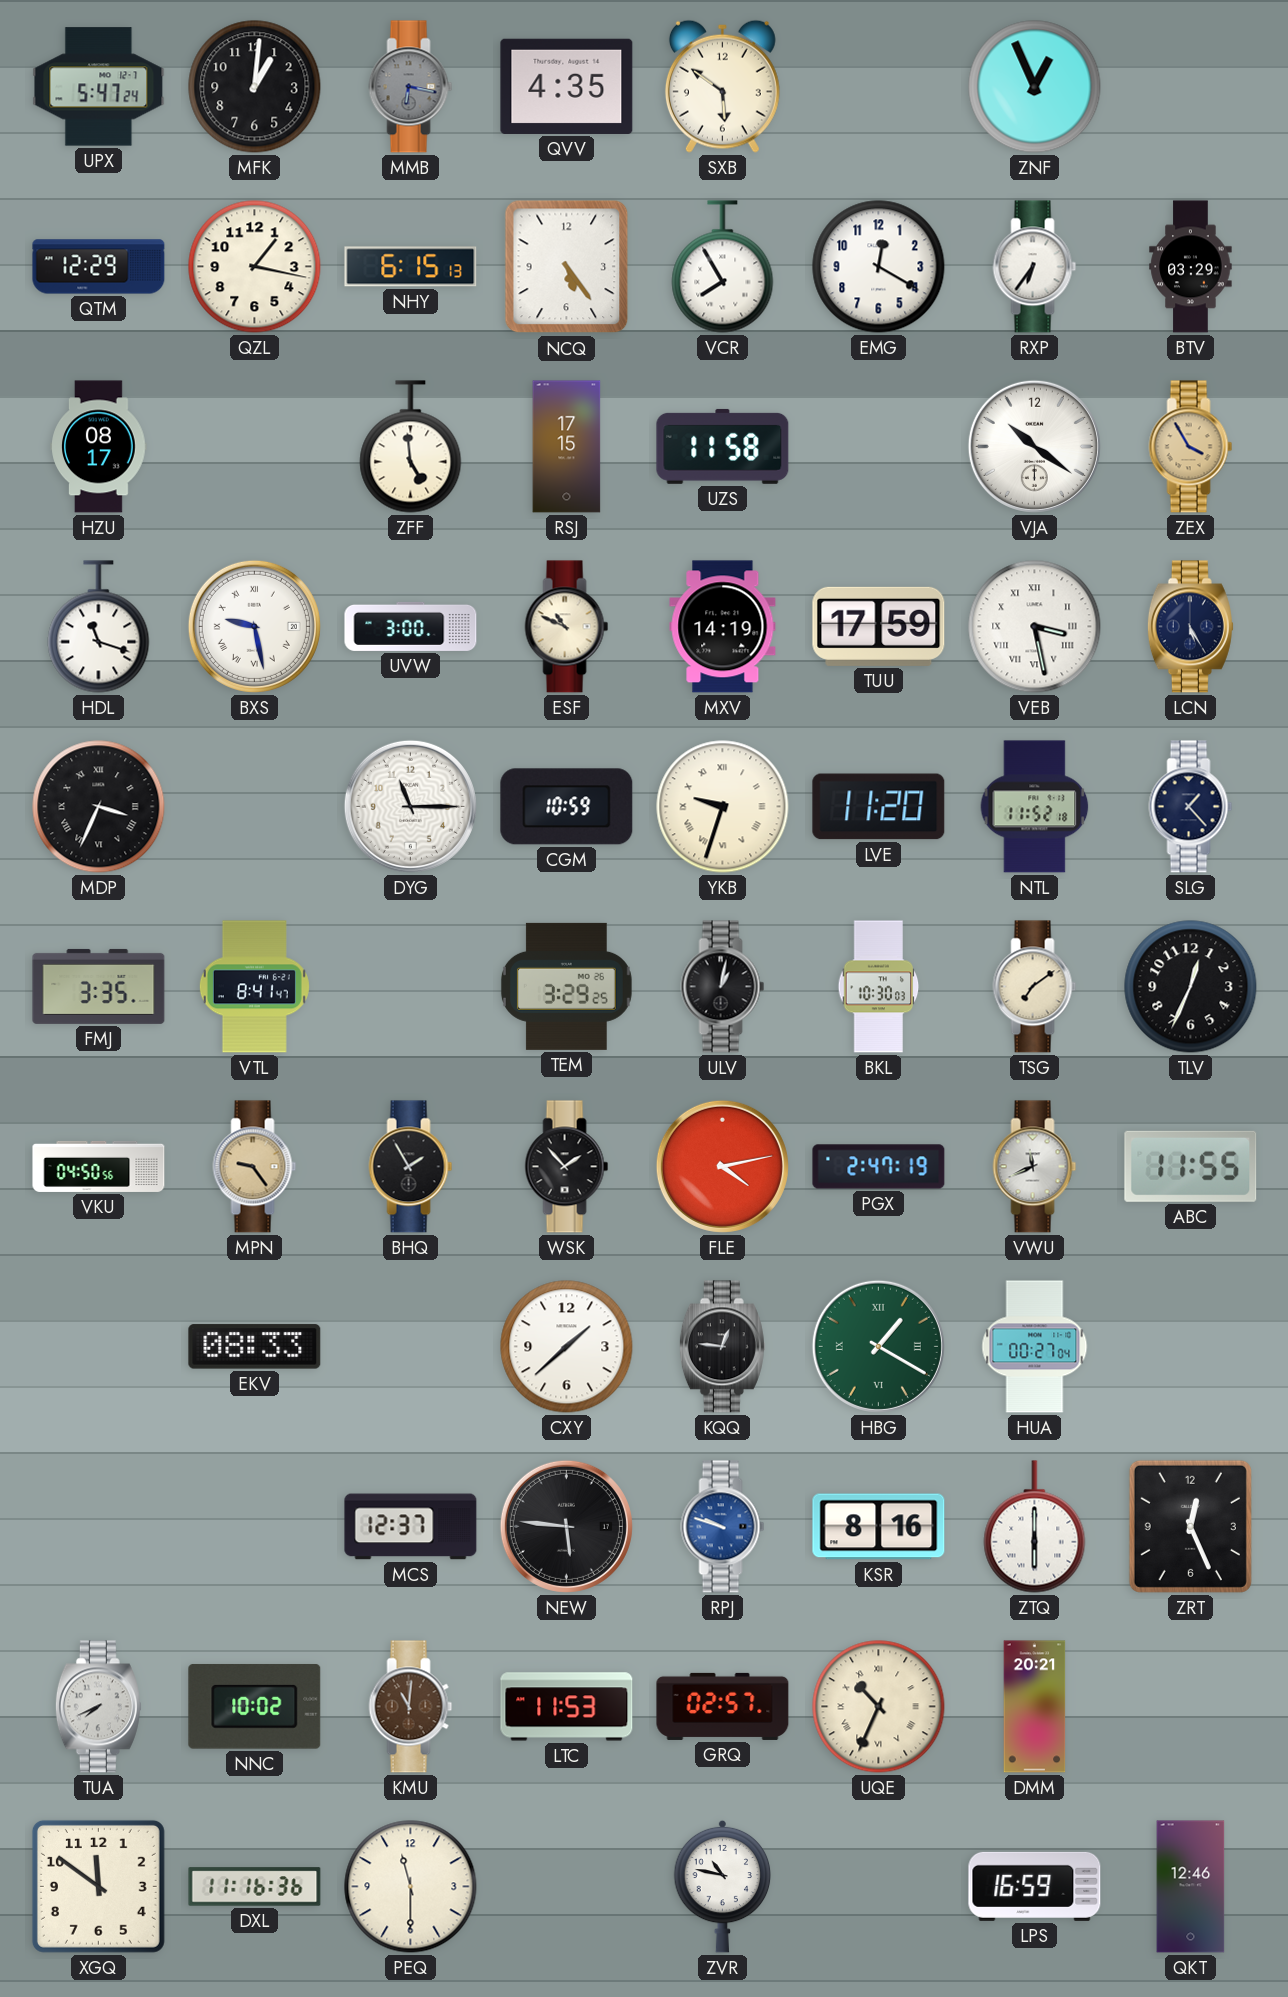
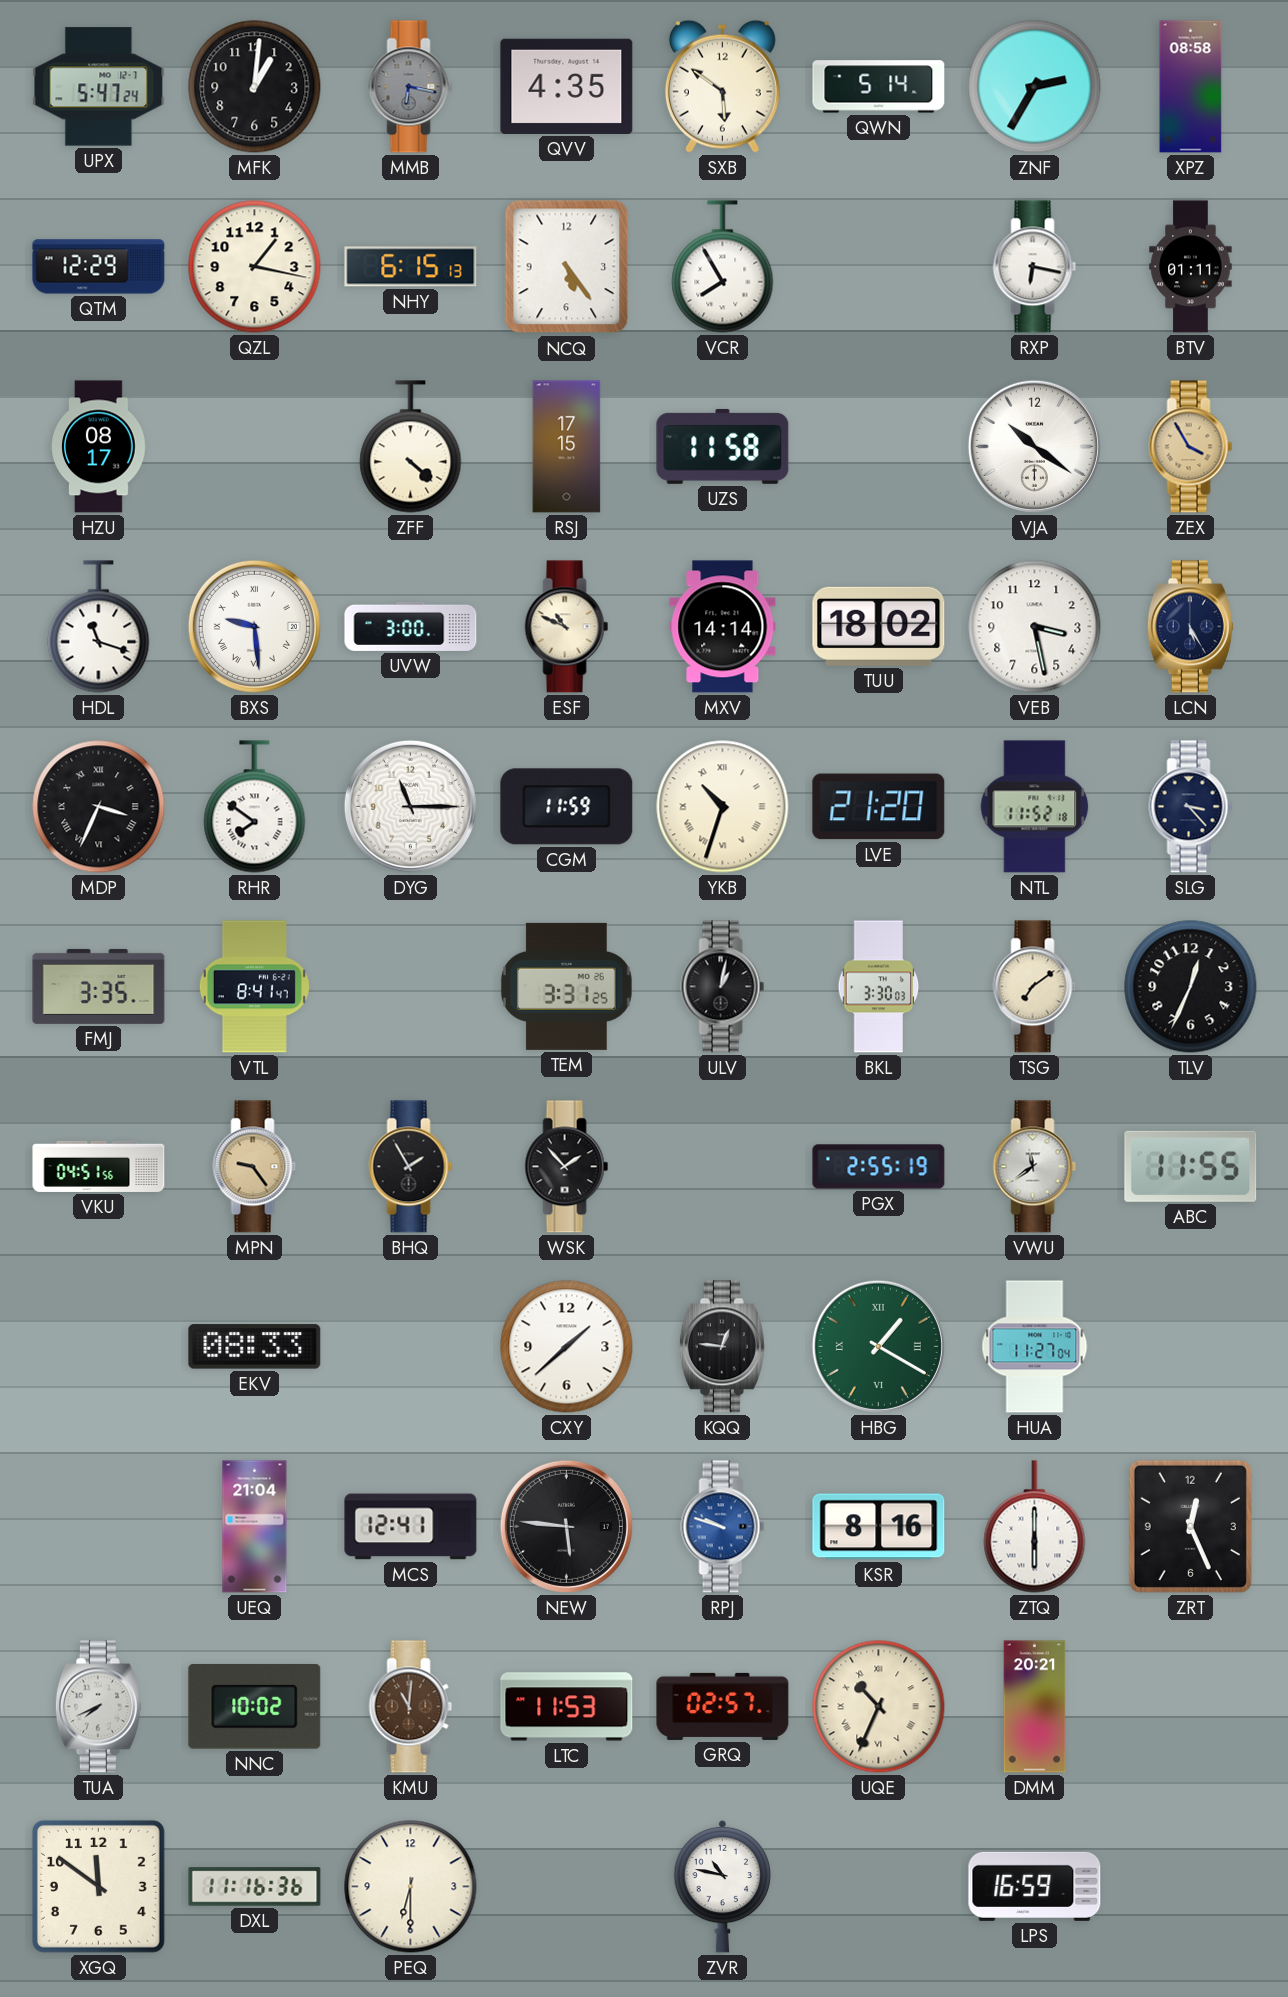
QWN: none -> 5:14 (879, 87)
ZNF: 12:56 -> 2:35 (1035, 87)
XPZ: none -> 08:58 (1191, 87)
EMG: 12:20 -> none (879, 267)
RXP: 6:36 -> 6:17 (1035, 267)
BTV: 03:29 -> 01:11 (1191, 267)
ZFF: 4:59 -> 4:22 (411, 447)
BXS: 9:28 -> 9:29 (254, 626)
MXV: 14:19 -> 14:14 (723, 627)
TUU: 17:59 -> 18:02 (879, 626)
VEB numerals: Roman -> Arabic (1035, 627)
RHR: none -> 7:51 (255, 807)
CGM: 10:59 -> 11:59 (567, 807)
YKB: 9:33 -> 10:33 (723, 807)
LVE: 11:20 -> 21:20 (879, 807)
SLG: 1:23 -> 3:23 (1191, 807)
TEM: 3:29 -> 3:31 (566, 986)
BKL: 10:30 -> 3:30 (879, 987)
VKU: 04:50 -> 04:51 (99, 1166)
FLE: 4:13 -> none (722, 1166)
PGX: 2:47 -> 2:55 (879, 1167)
VWU: 11:41 -> 11:39 (1035, 1167)
HUA: 00:27 -> 11:27 (1035, 1347)
UEQ: none -> 21:04 (255, 1527)
MCS: 12:37 -> 12:41 (411, 1527)
PEQ: 11:30 -> 6:30 (411, 1887)
QKT: 12:46 -> none (1191, 1887)
